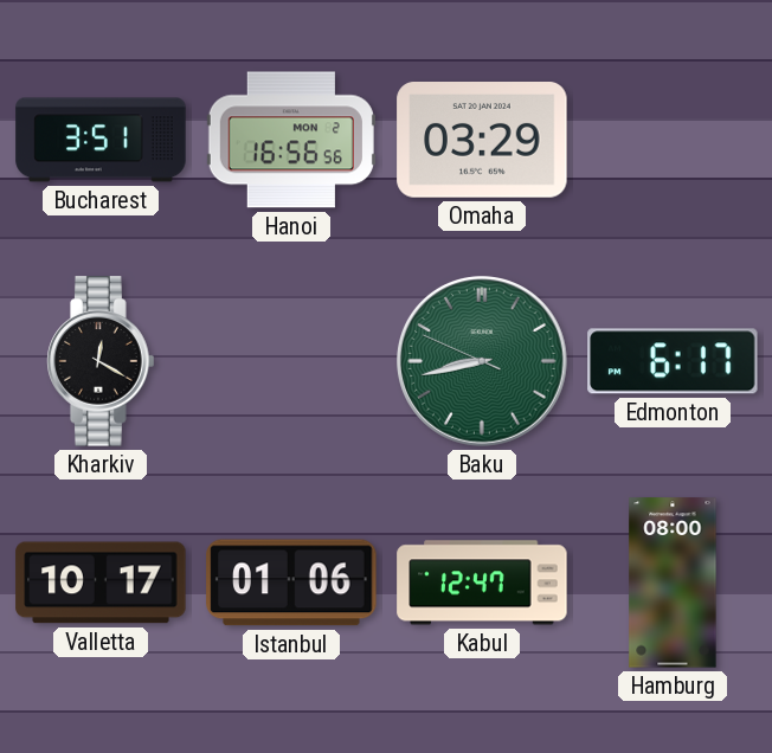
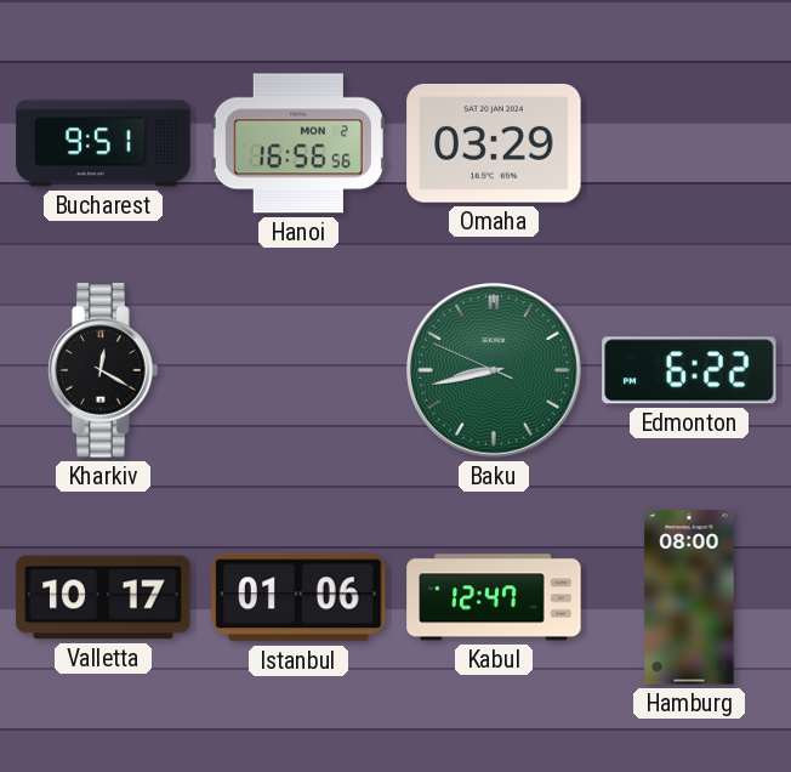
Bucharest: 3:51 -> 9:51 (103, 143)
Edmonton: 6:17 -> 6:22 (689, 370)
